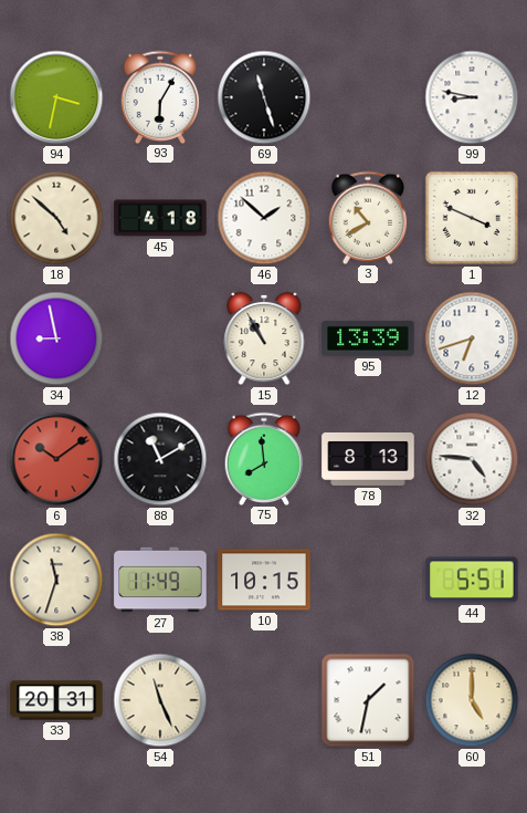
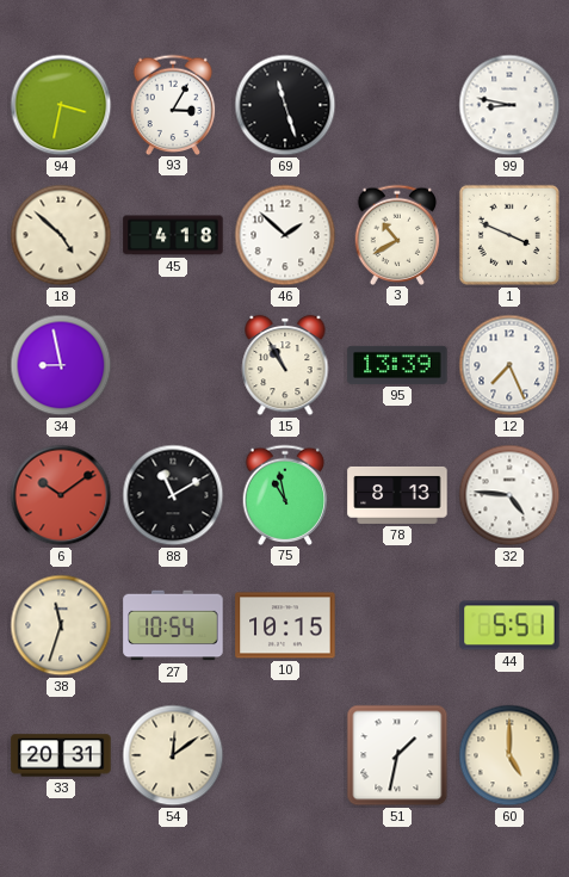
93: 6:05 -> 3:05 (173, 104)
12: 6:42 -> 7:26 (509, 365)
75: 7:59 -> 10:58 (285, 494)
27: 11:49 -> 10:54 (173, 625)
54: 11:26 -> 12:09 (173, 755)
